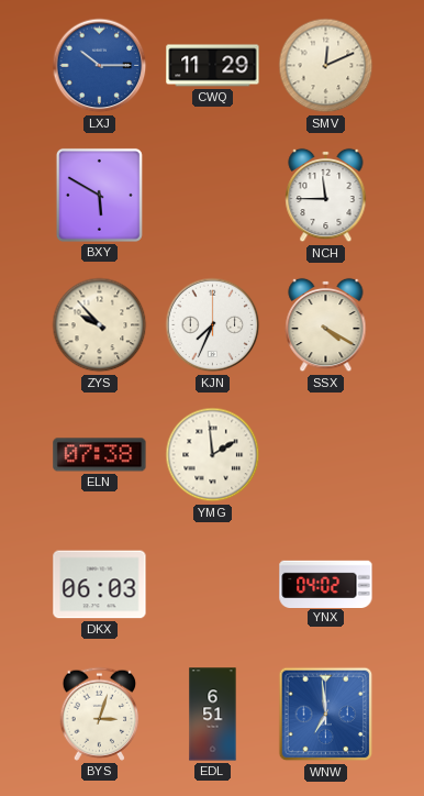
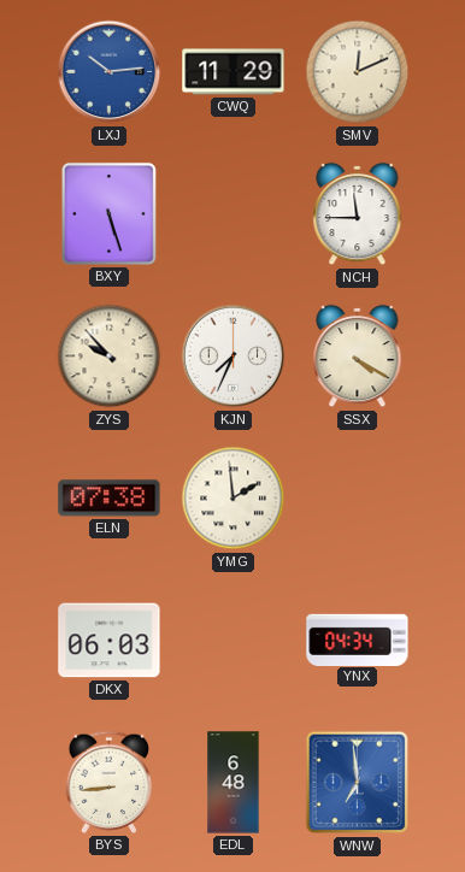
LXJ: 10:15 -> 10:14 (110, 72)
BXY: 5:50 -> 5:27 (108, 213)
YNX: 04:02 -> 04:34 (358, 640)
BYS: 3:03 -> 8:44 (110, 782)
EDL: 6:51 -> 6:48 (234, 783)
